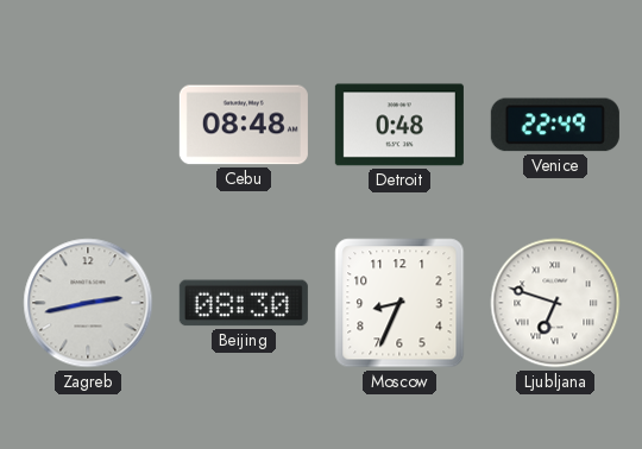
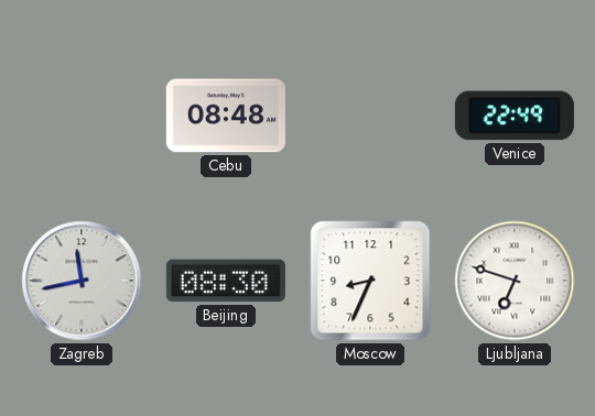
Detroit: 0:48 -> none (399, 125)
Zagreb: 2:43 -> 11:43 (82, 281)
